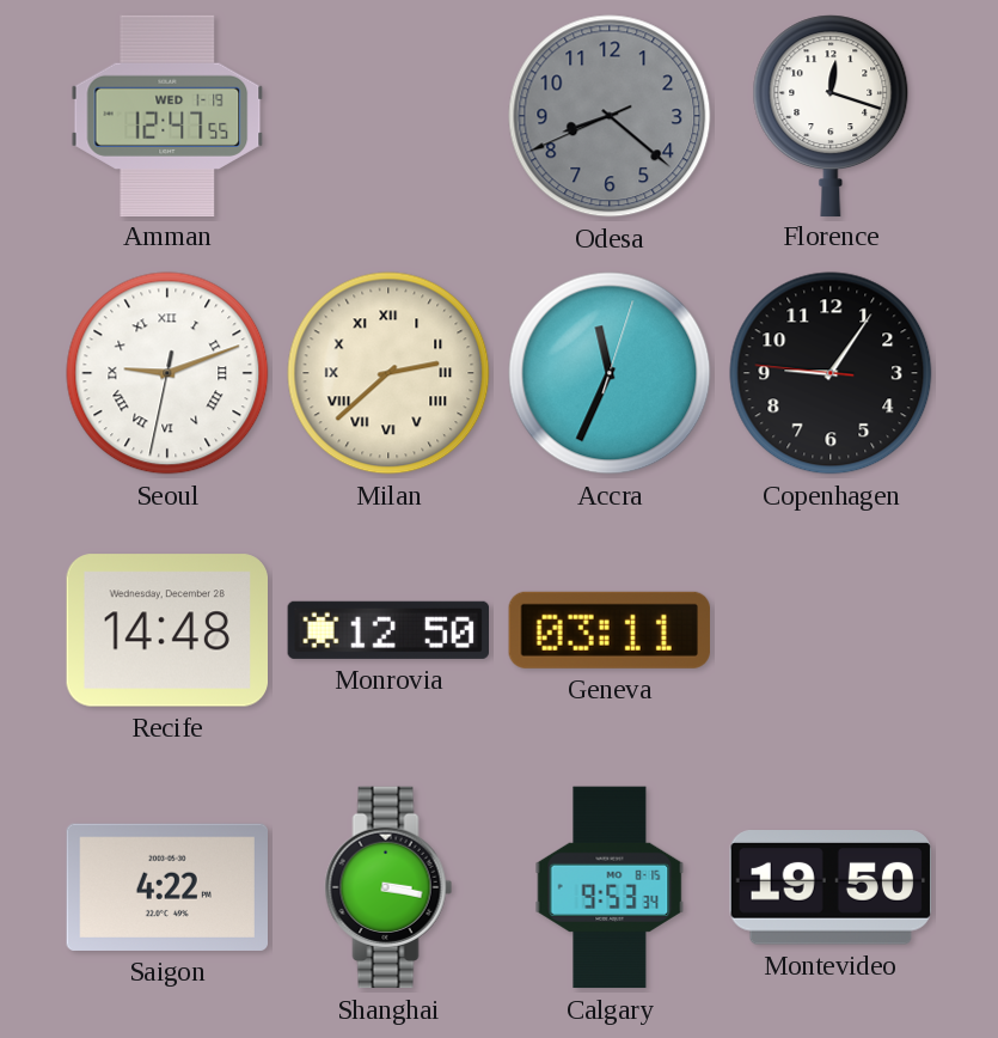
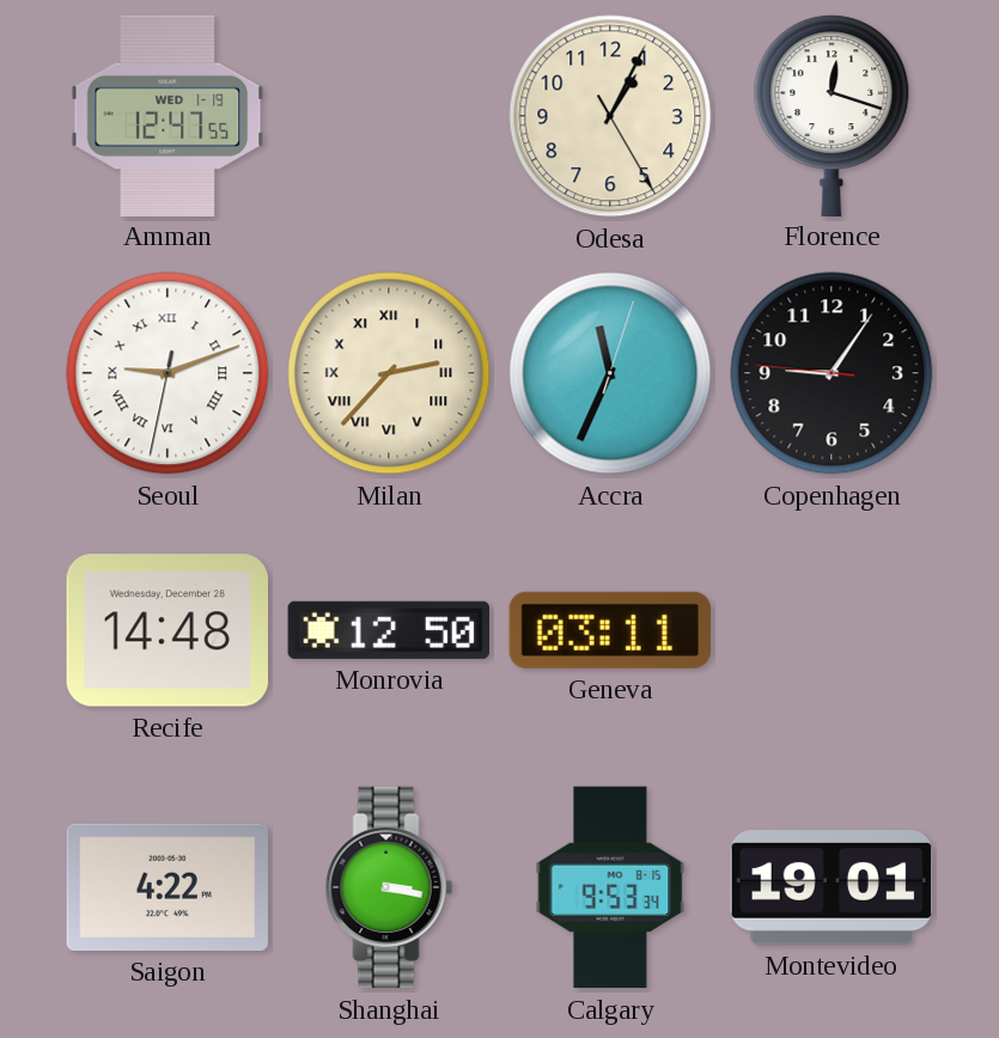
Odesa: 8:21 -> 1:04 (610, 116)
Odesa dial: grey -> cream (610, 116)
Milan: 2:38 -> 2:37 (389, 373)
Montevideo: 19:50 -> 19:01 (830, 887)
